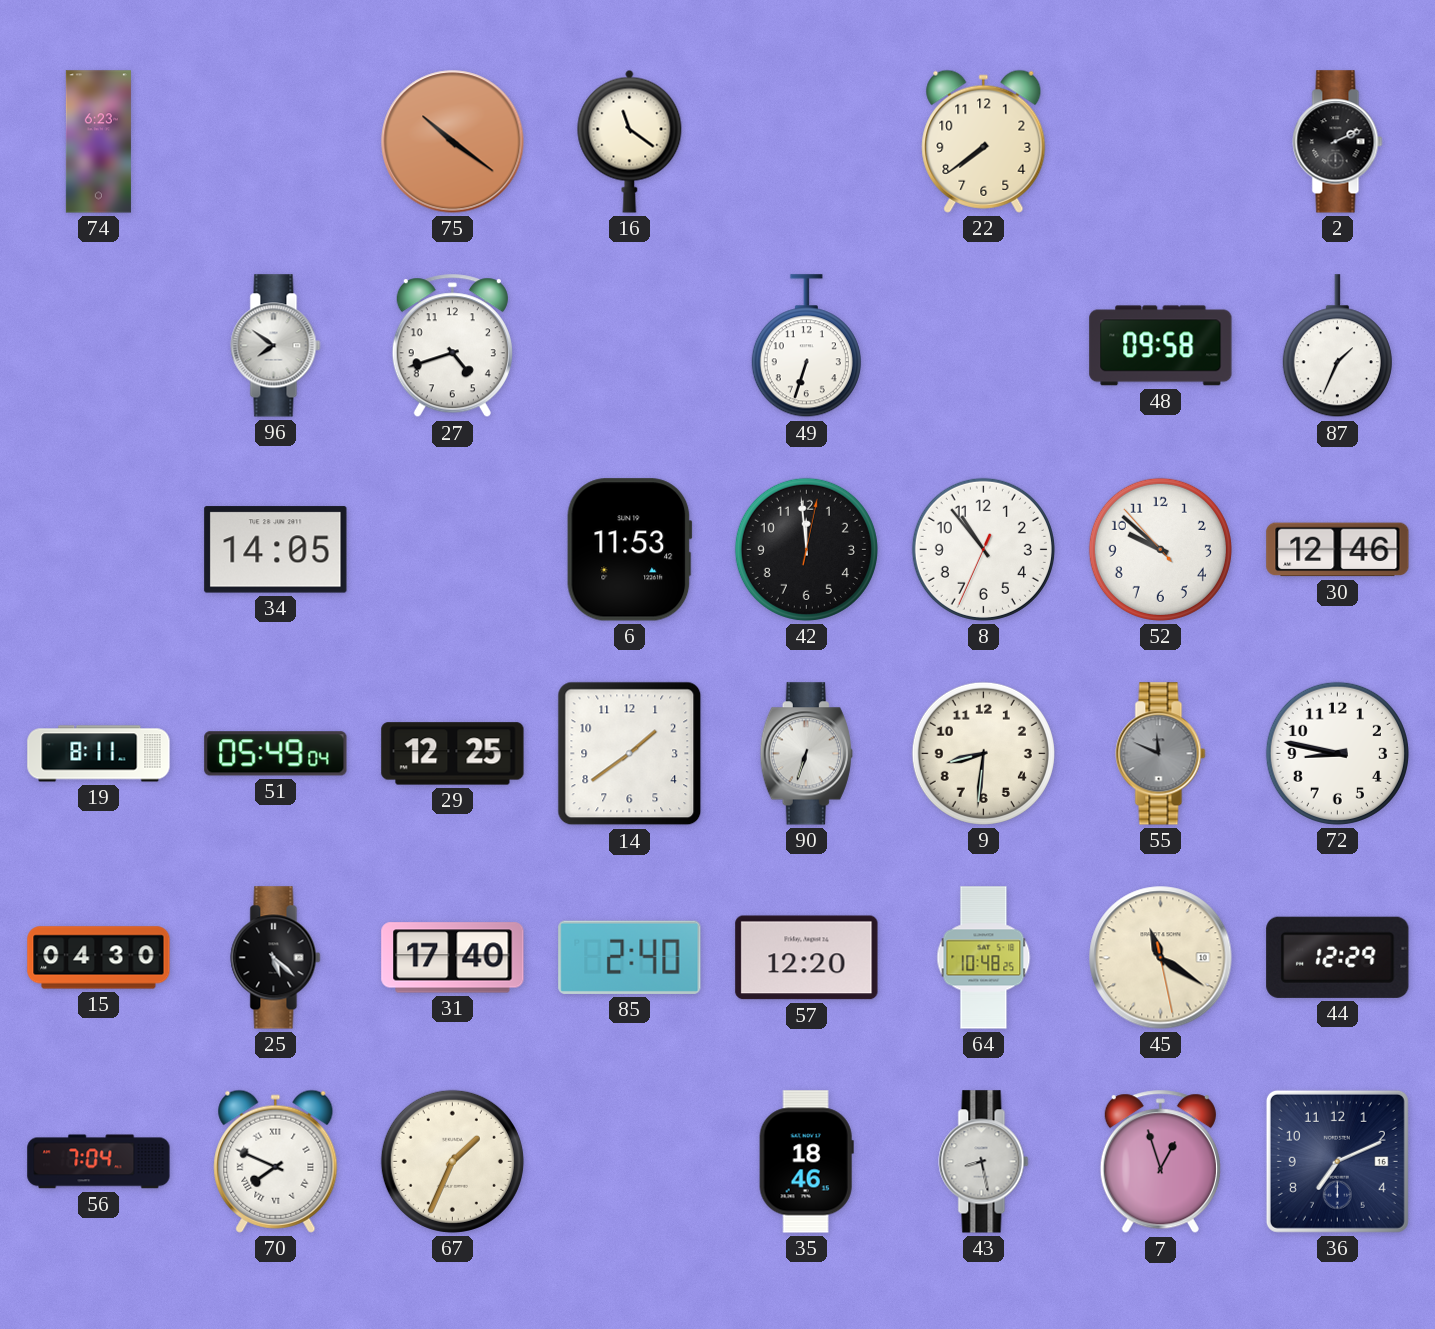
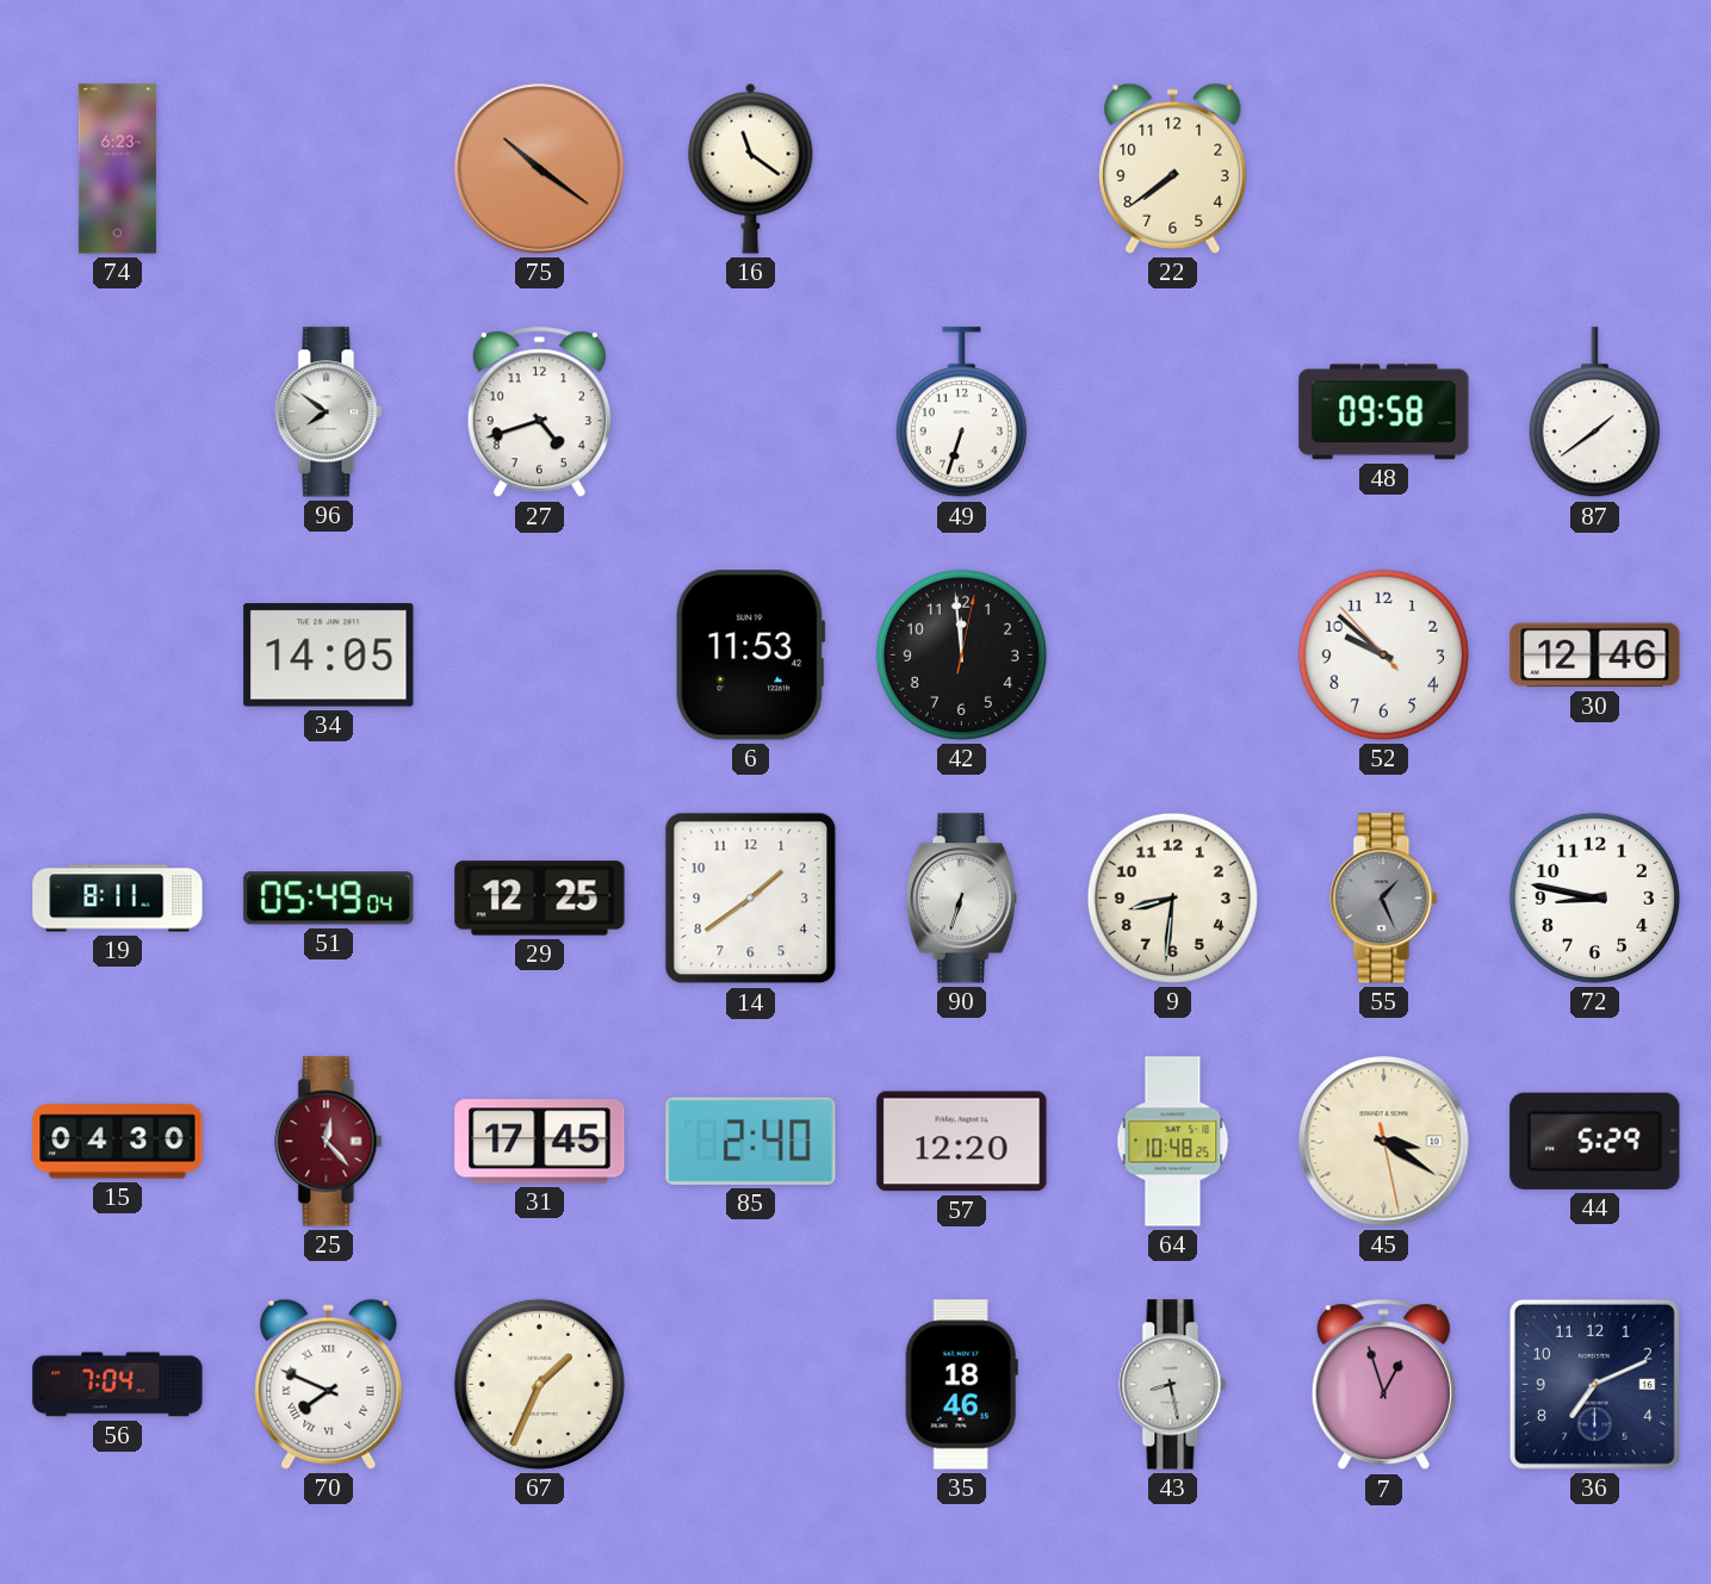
2: 2:11 -> none (1338, 142)
87: 1:34 -> 1:39 (1594, 412)
8: 10:53 -> none (983, 549)
55: 11:49 -> 1:26 (1384, 899)
25: 5:22 -> 12:23 (329, 1142)
25 dial: black -> burgundy (329, 1142)
31: 17:40 -> 17:45 (540, 1142)
45: 11:20 -> 3:20 (1384, 1142)
44: 12:29 -> 5:29 (1595, 1141)
